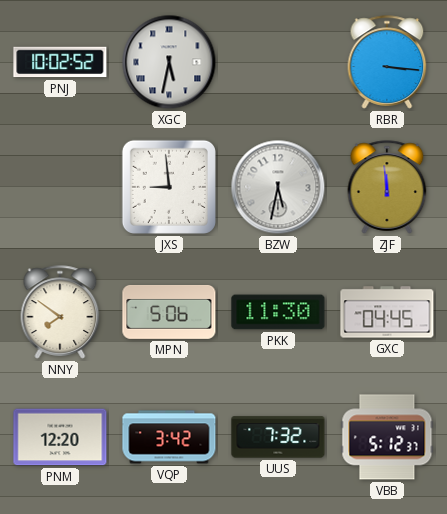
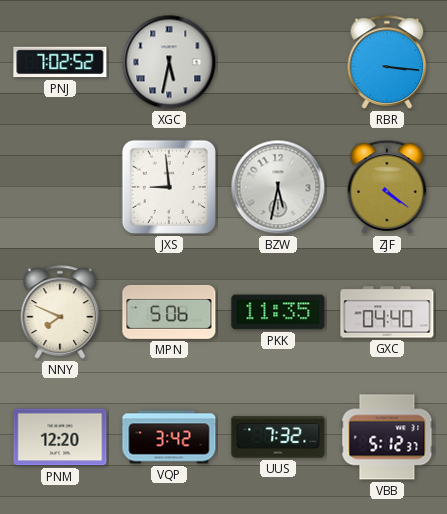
PNJ: 10:02 -> 7:02 (60, 62)
ZJF: 11:59 -> 4:21 (387, 187)
NNY: 7:51 -> 7:49 (60, 312)
PKK: 11:30 -> 11:35 (278, 312)
GXC: 04:45 -> 04:40 (387, 312)
